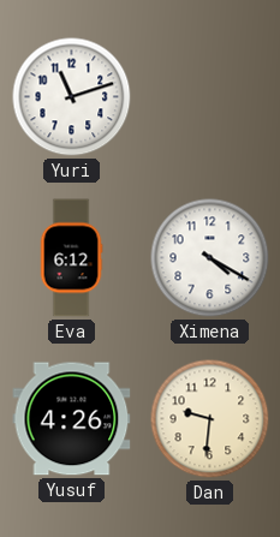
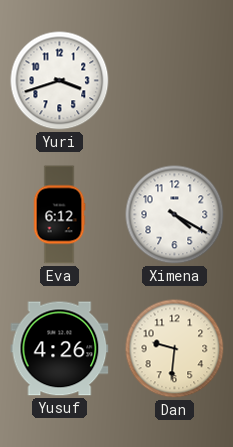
Yuri: 11:12 -> 3:42 (60, 81)
